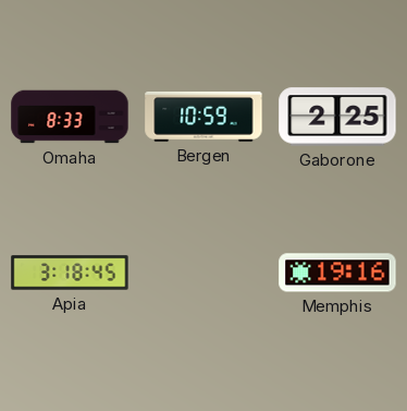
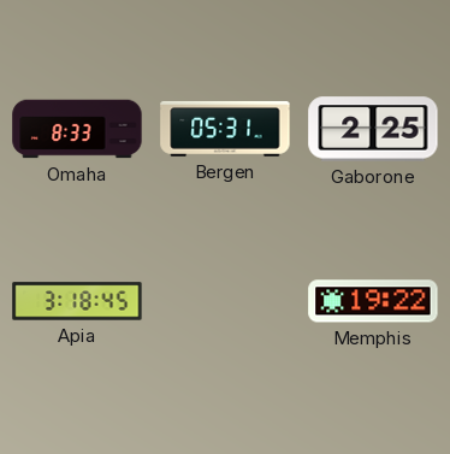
Bergen: 10:59 -> 05:31 (225, 129)
Memphis: 19:16 -> 19:22 (373, 301)
